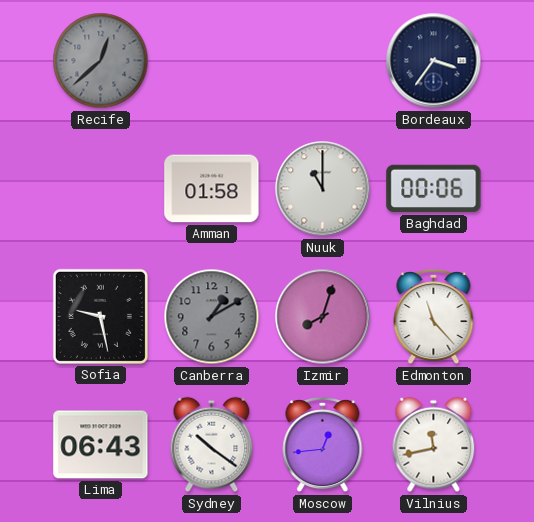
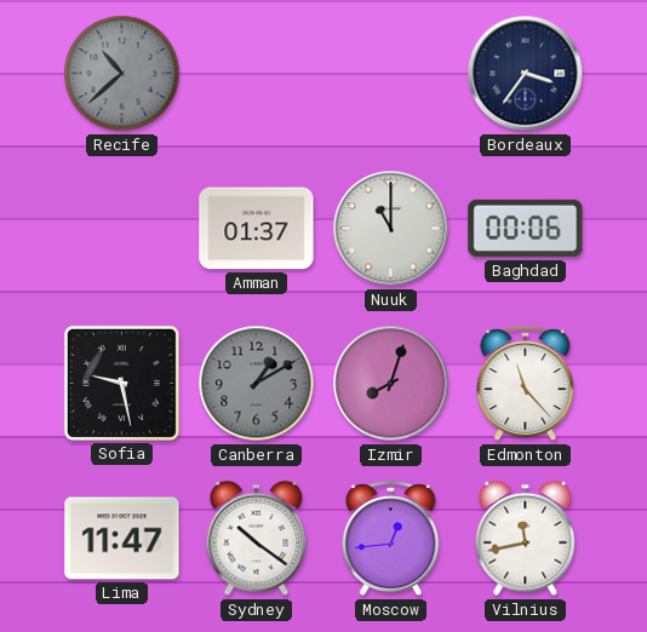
Recife: 12:38 -> 10:38 (122, 74)
Amman: 01:58 -> 01:37 (257, 229)
Lima: 06:43 -> 11:47 (122, 539)
